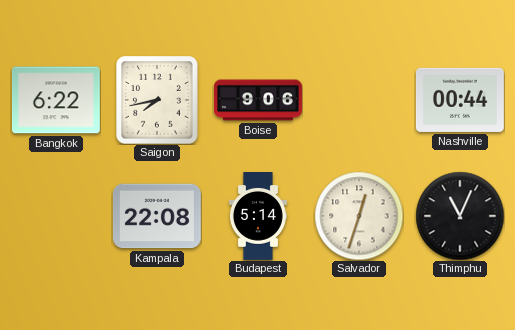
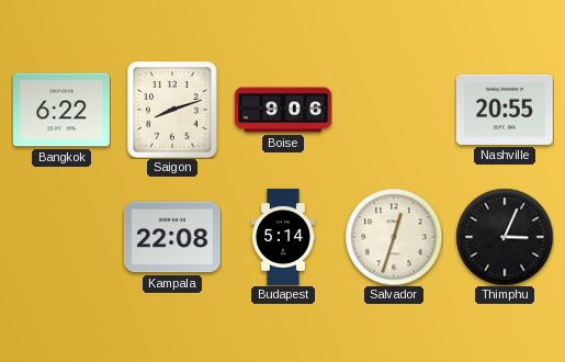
Saigon: 7:43 -> 8:12 (172, 110)
Nashville: 00:44 -> 20:55 (505, 110)
Thimphu: 11:04 -> 3:04 (505, 237)
